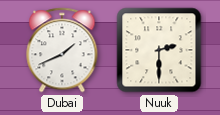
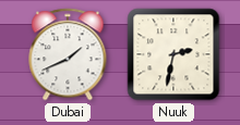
Nuuk: 2:30 -> 2:32 (173, 54)
